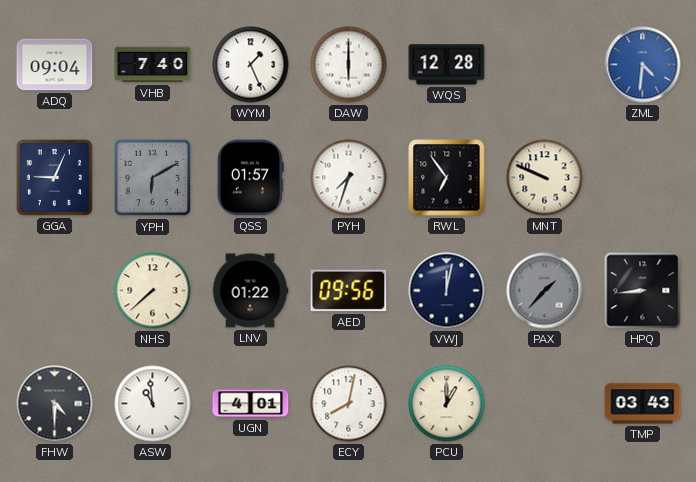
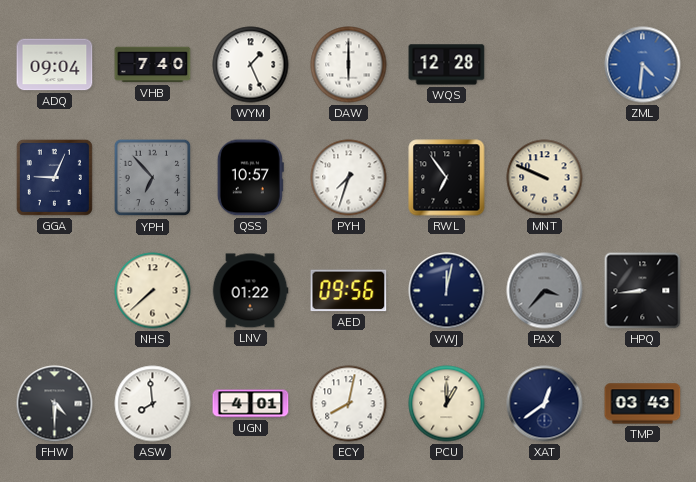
YPH: 6:10 -> 6:53 (153, 178)
QSS: 01:57 -> 10:57 (250, 178)
PAX: 1:37 -> 3:37 (545, 291)
ASW: 10:59 -> 7:59 (153, 404)
XAT: none -> 12:39 (545, 404)
